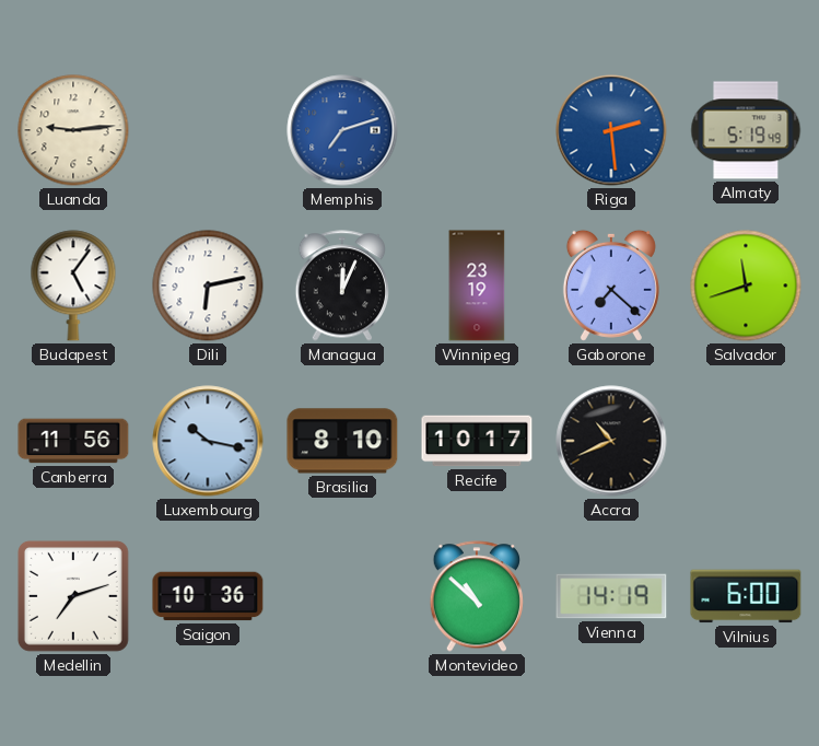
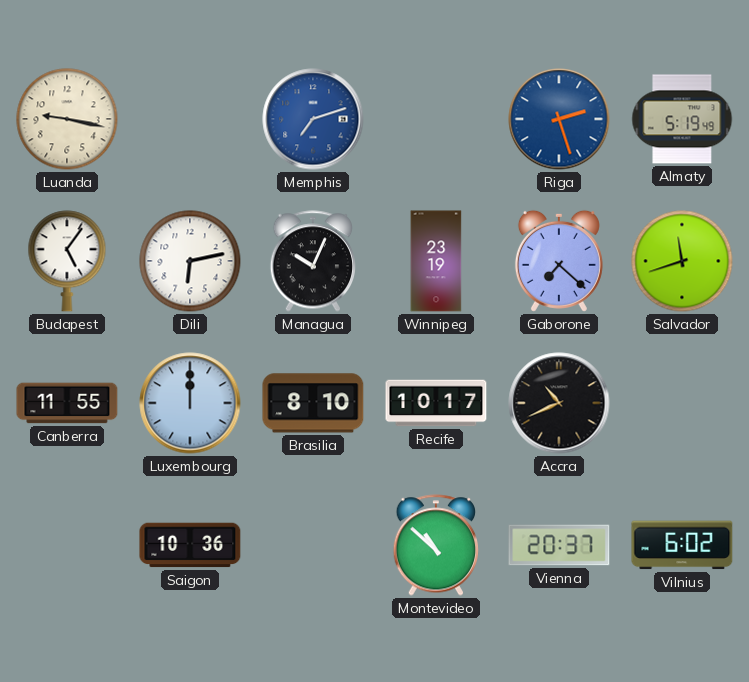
Luanda: 9:14 -> 9:17 (67, 119)
Riga: 2:29 -> 2:27 (559, 119)
Managua: 12:04 -> 10:04 (312, 261)
Canberra: 11:56 -> 11:55 (67, 403)
Luxembourg: 10:17 -> 12:00 (190, 403)
Medellin: 7:12 -> none (73, 596)
Vienna: 14:19 -> 20:37 (559, 545)
Vilnius: 6:00 -> 6:02 (682, 545)
